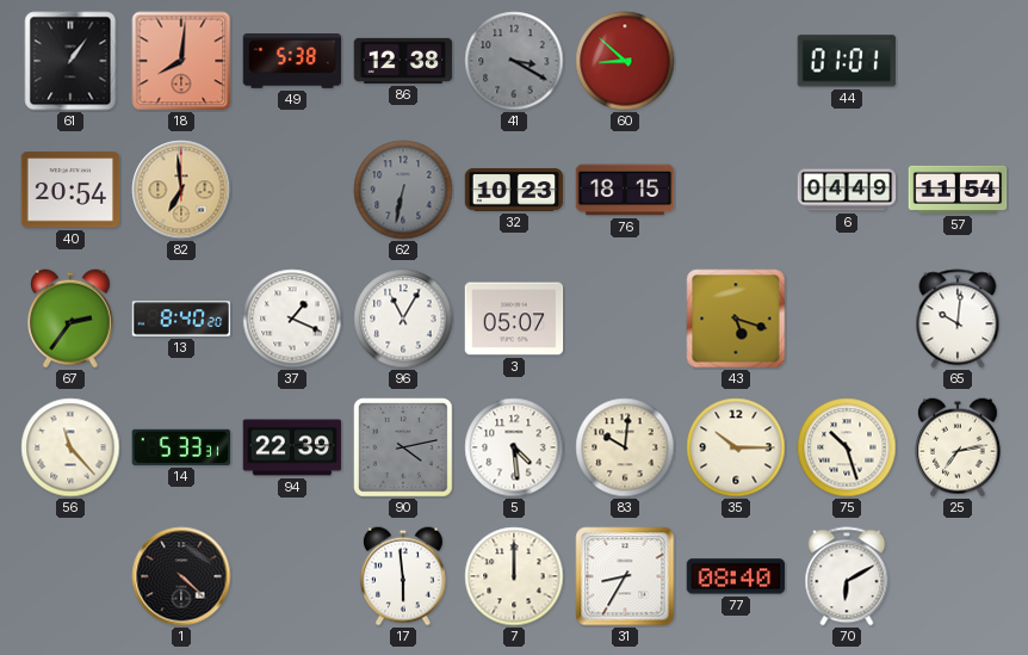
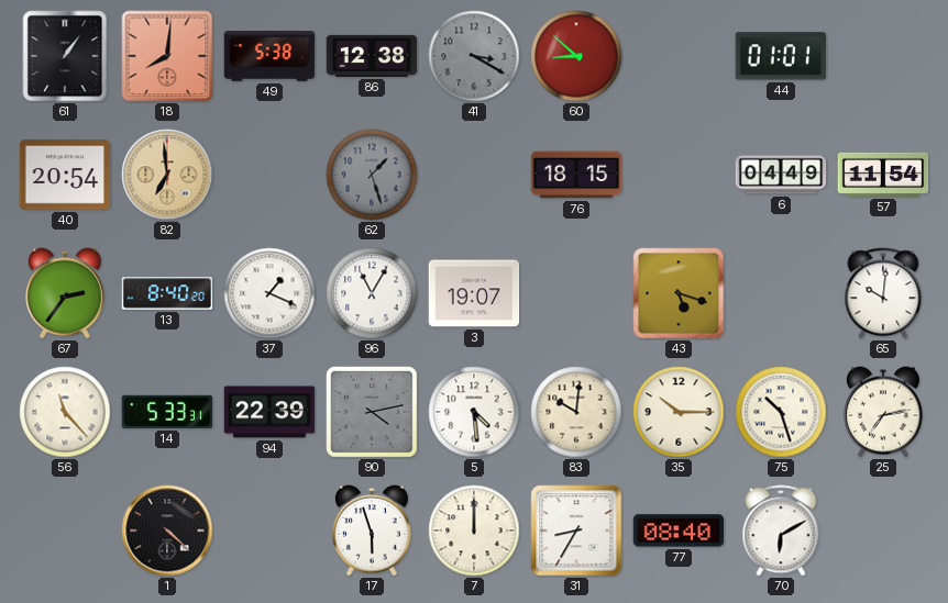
62: 6:32 -> 1:27 (372, 175)
32: 10:23 -> none (514, 190)
3: 05:07 -> 19:07 (474, 293)
17: 5:59 -> 5:57 (372, 531)
